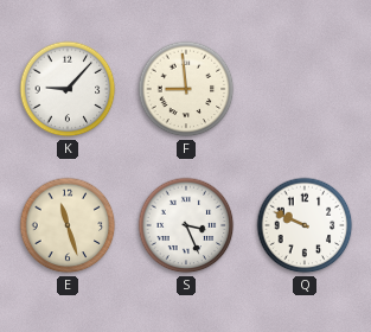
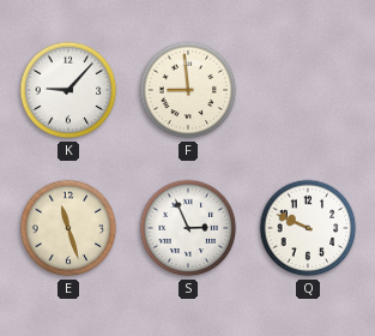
S: 3:26 -> 2:56 (188, 228)
